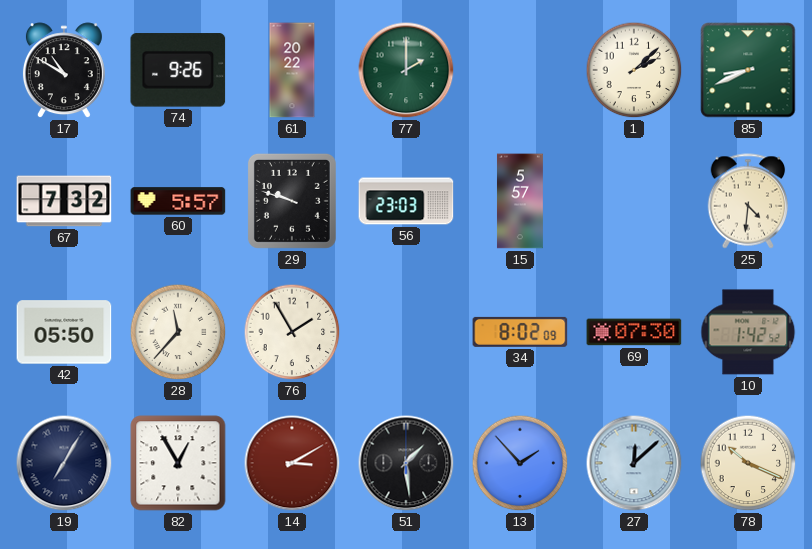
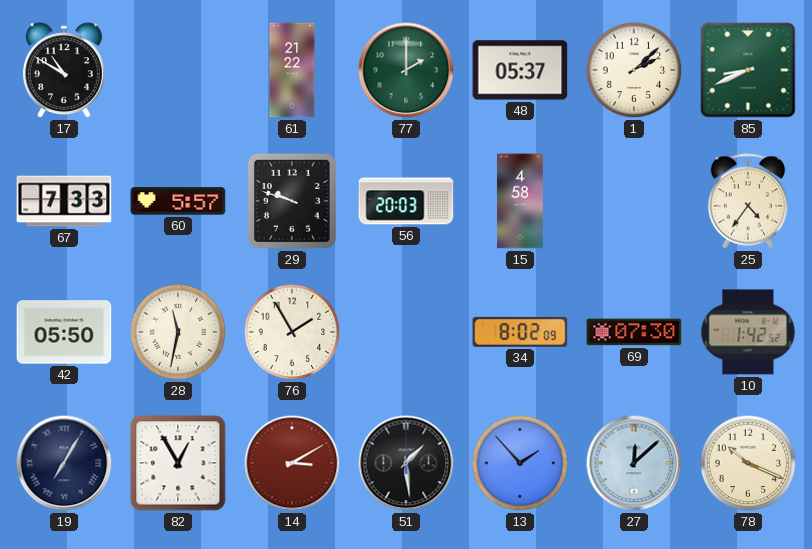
74: 9:26 -> none (178, 70)
61: 20:22 -> 21:22 (292, 70)
48: none -> 05:37 (520, 70)
67: 7:32 -> 7:33 (64, 201)
56: 23:03 -> 20:03 (406, 201)
15: 5:57 -> 4:58 (520, 201)
25: 4:31 -> 4:36 (748, 201)
28: 11:37 -> 11:32 (178, 332)
